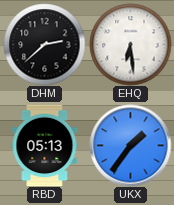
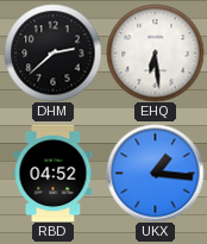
RBD: 05:13 -> 04:52 (54, 173)
UKX: 1:36 -> 1:16 (155, 173)
